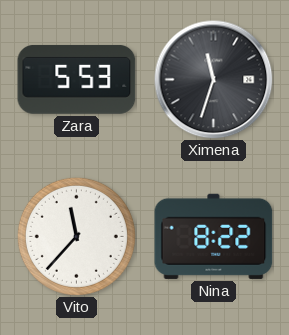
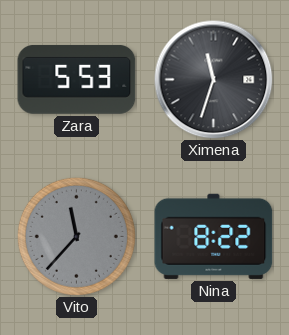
Vito dial: white -> grey (76, 236)
